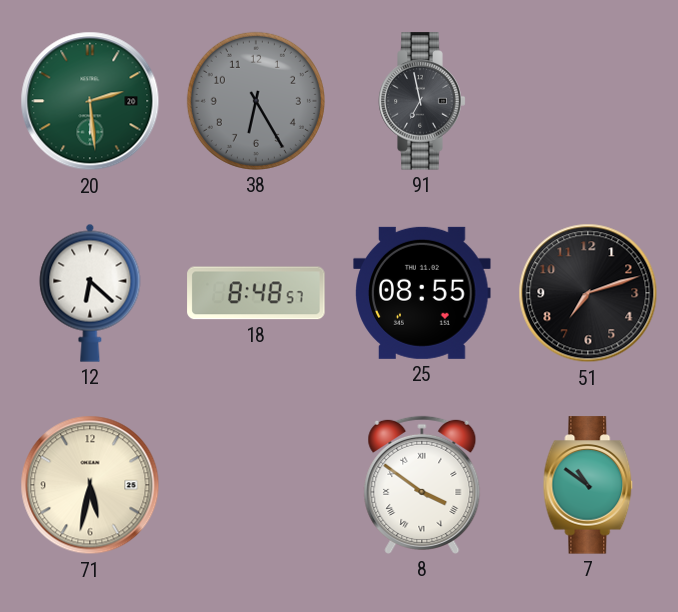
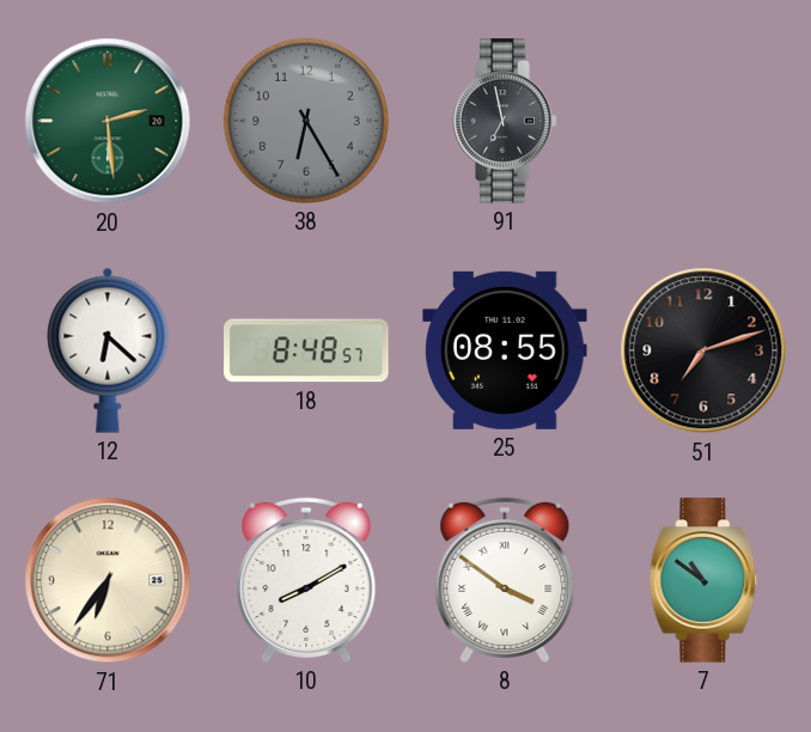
71: 5:32 -> 6:36 (108, 580)
10: none -> 8:10 (306, 580)
